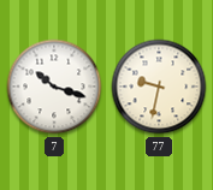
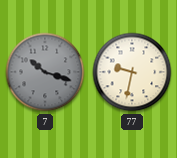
7 dial: white -> grey (45, 72)
